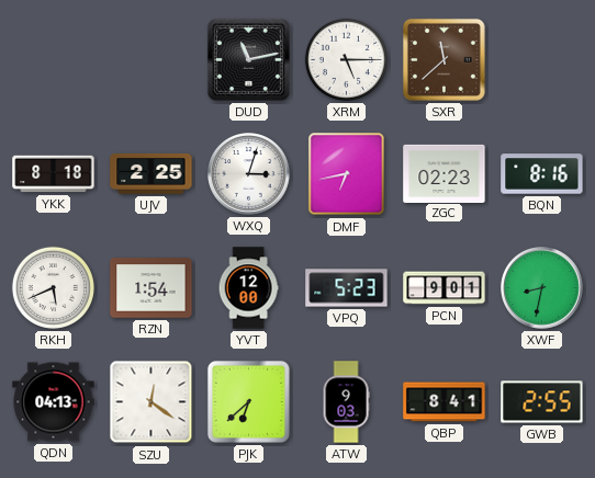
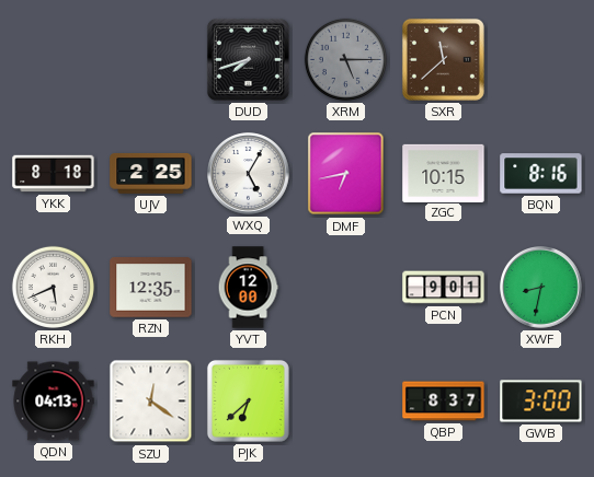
DUD: 11:13 -> 7:42 (248, 59)
XRM dial: white -> grey (345, 59)
WXQ: 3:03 -> 5:05 (249, 174)
ZGC: 02:23 -> 10:15 (444, 173)
RZN: 1:54 -> 12:35 (151, 288)
VPQ: 5:23 -> none (347, 288)
ATW: 9:03 -> none (346, 402)
QBP: 8:41 -> 8:37 (444, 402)
GWB: 2:55 -> 3:00 (541, 402)
